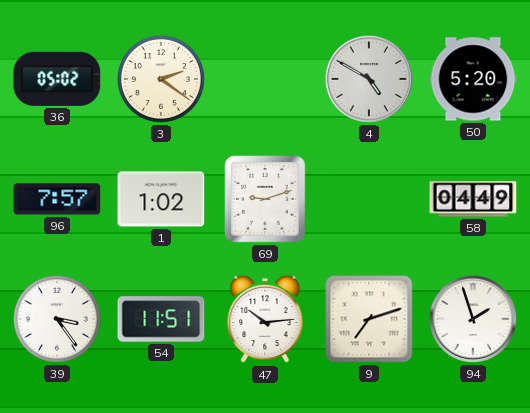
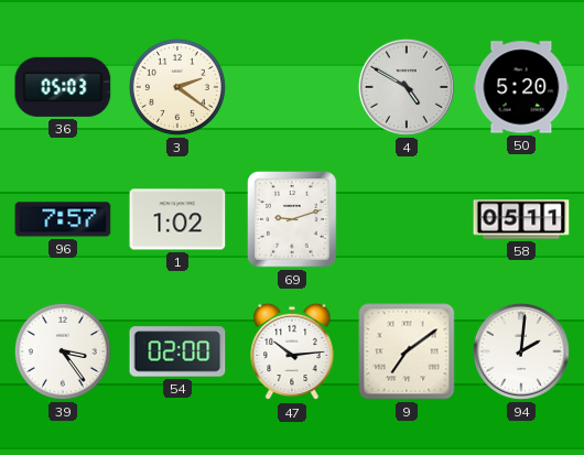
36: 05:02 -> 05:03 (63, 87)
58: 04:49 -> 05:11 (521, 219)
54: 11:51 -> 02:00 (177, 351)
9: 7:12 -> 7:09 (407, 351)
94: 1:57 -> 2:01 (521, 351)
